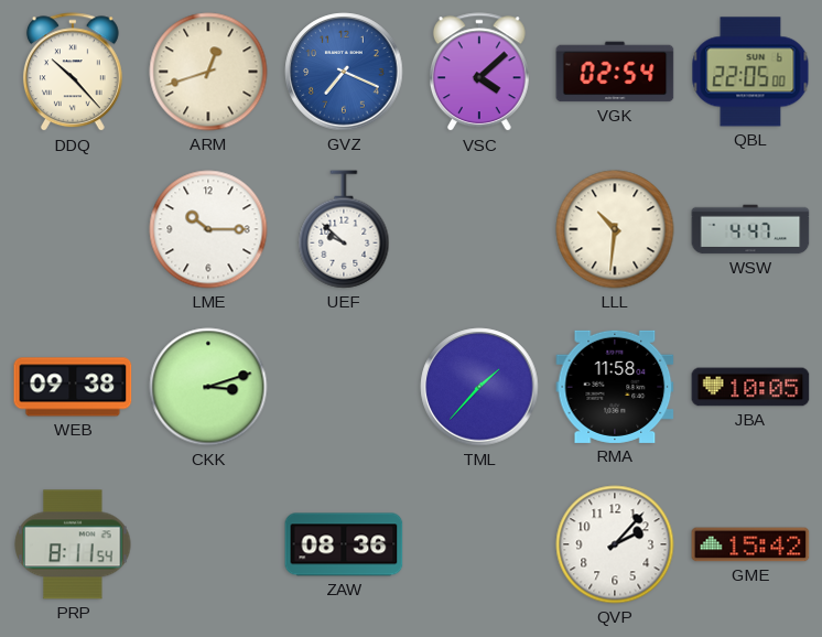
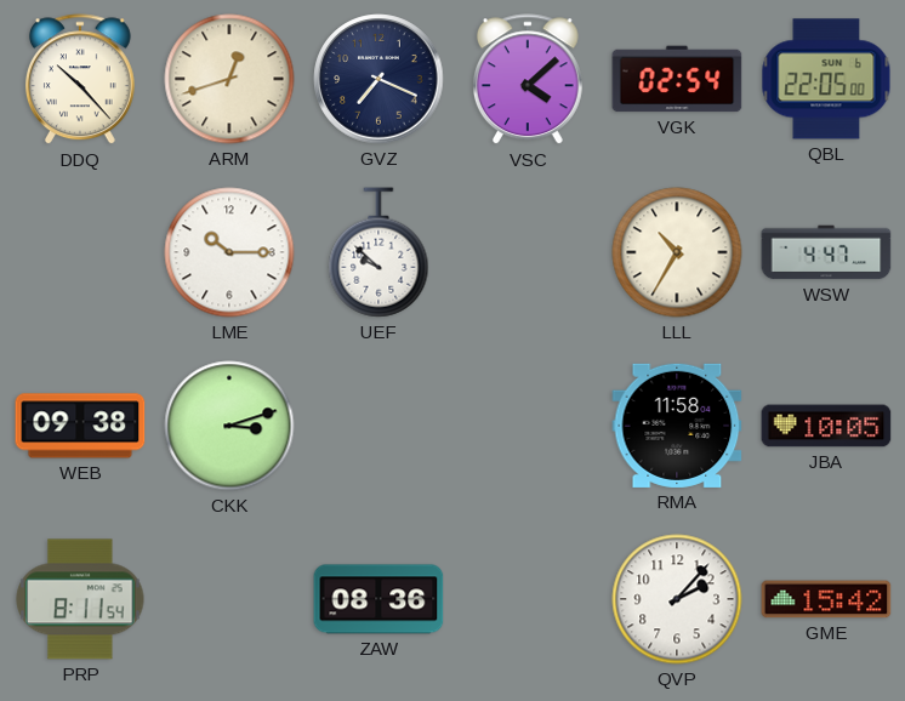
GVZ dial: blue -> navy (378, 79)
LLL: 10:31 -> 10:35 (677, 252)
TML: 1:37 -> none (479, 387)
